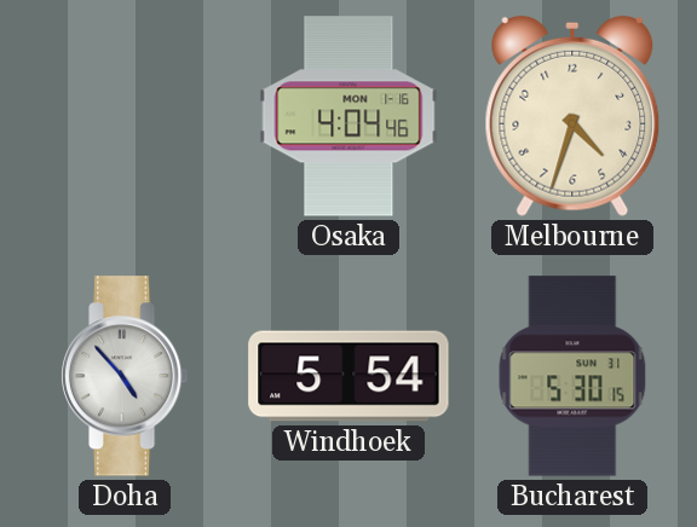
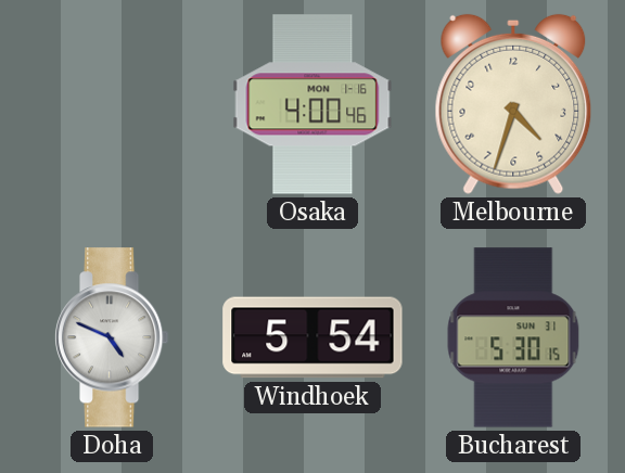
Osaka: 4:04 -> 4:00 (312, 104)
Doha: 4:53 -> 4:49 (112, 337)
